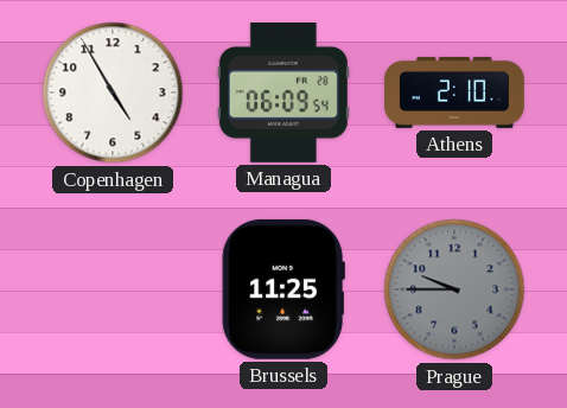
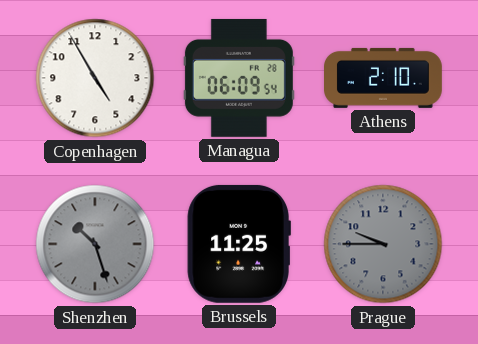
Shenzhen: none -> 10:27 (95, 244)
